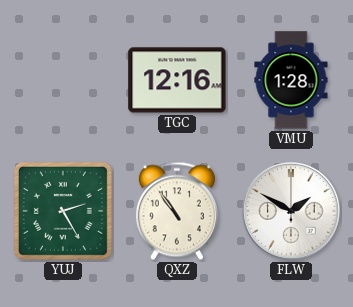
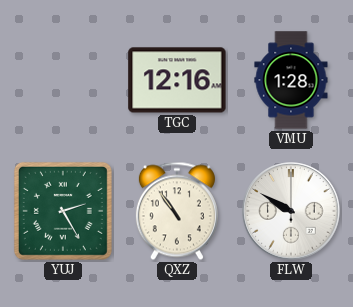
FLW: 1:50 -> 9:50 (291, 211)
